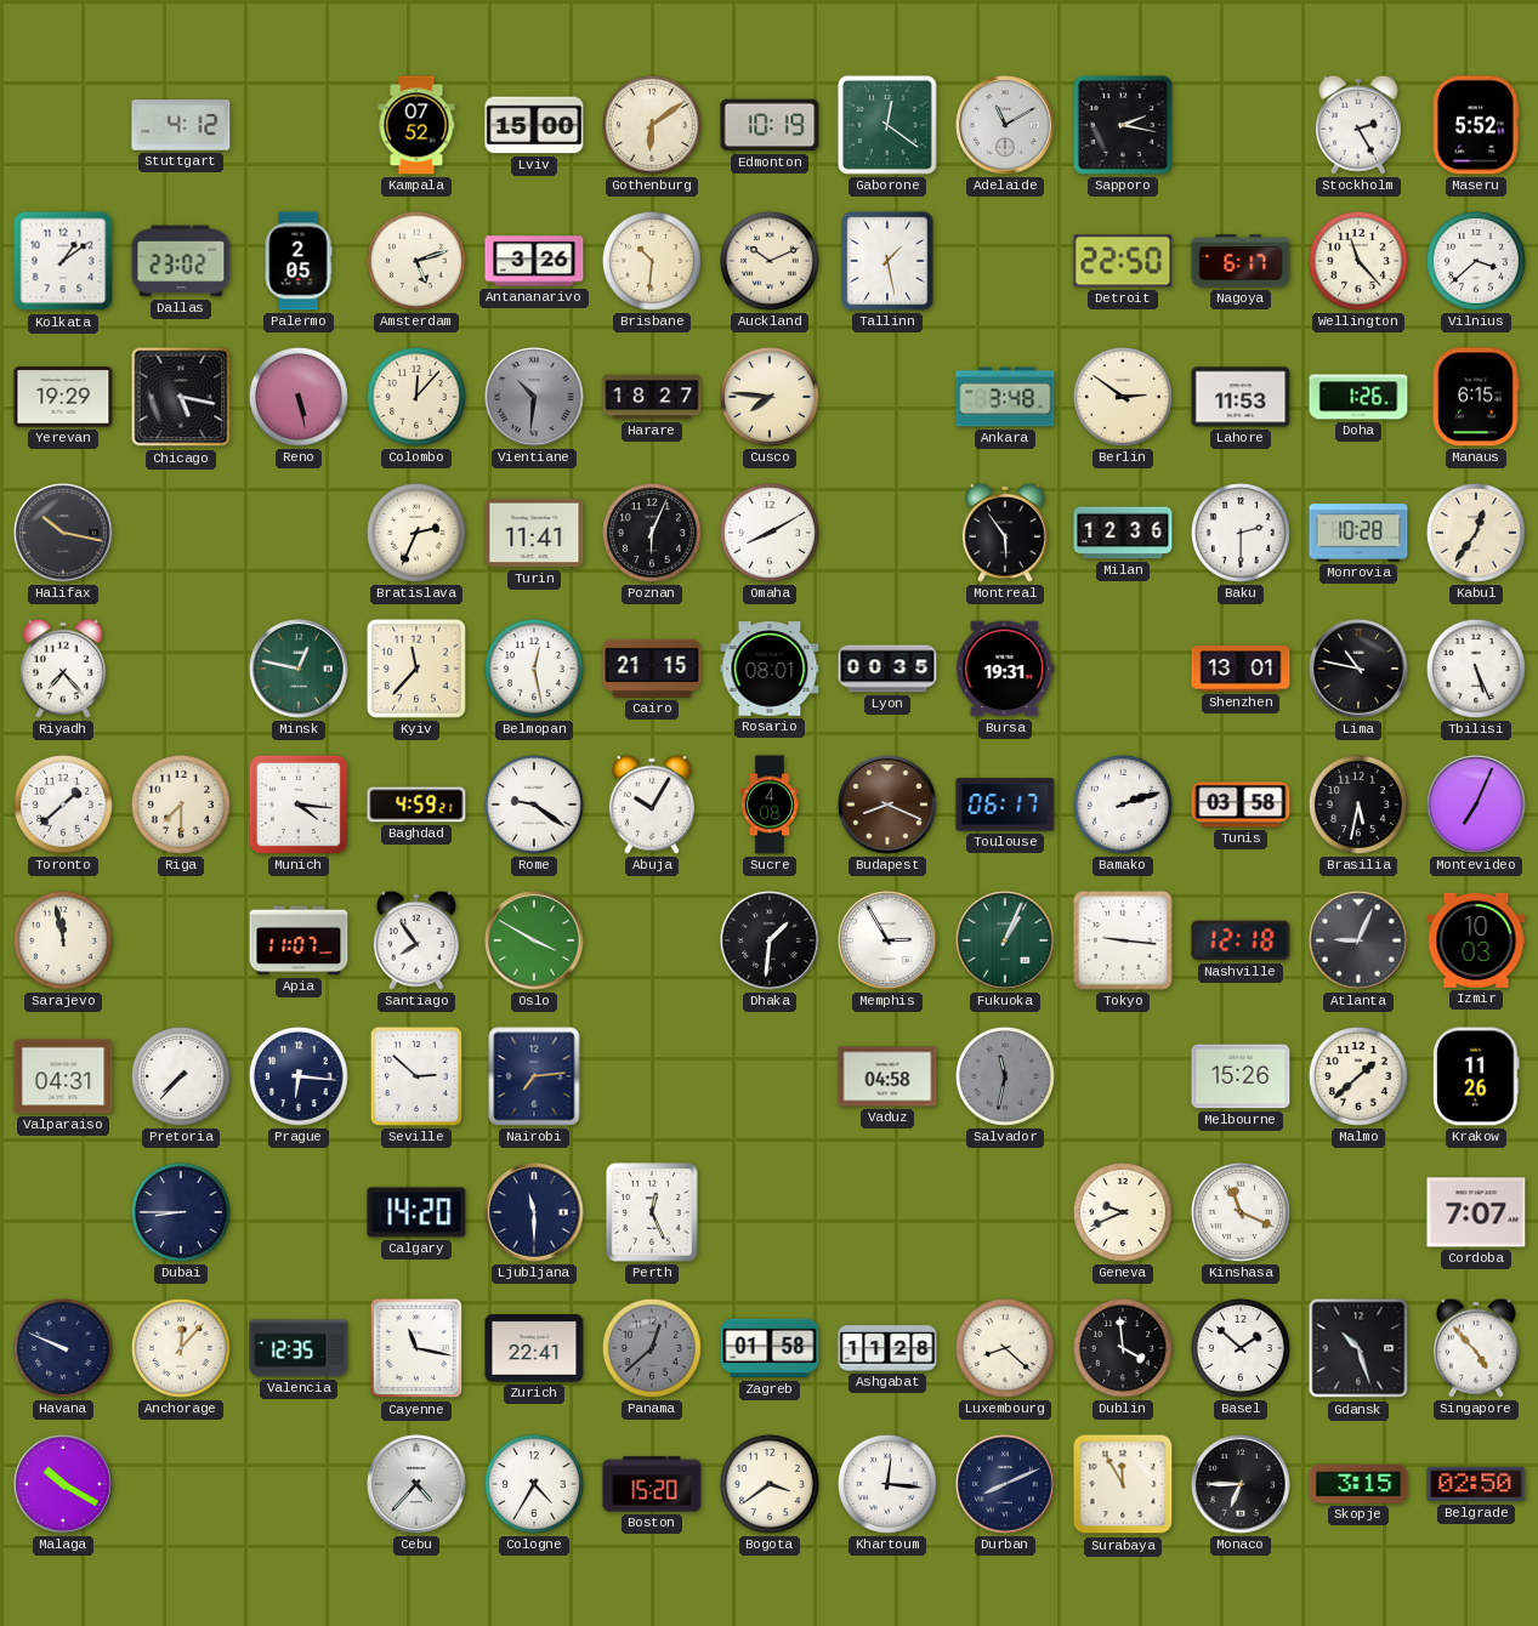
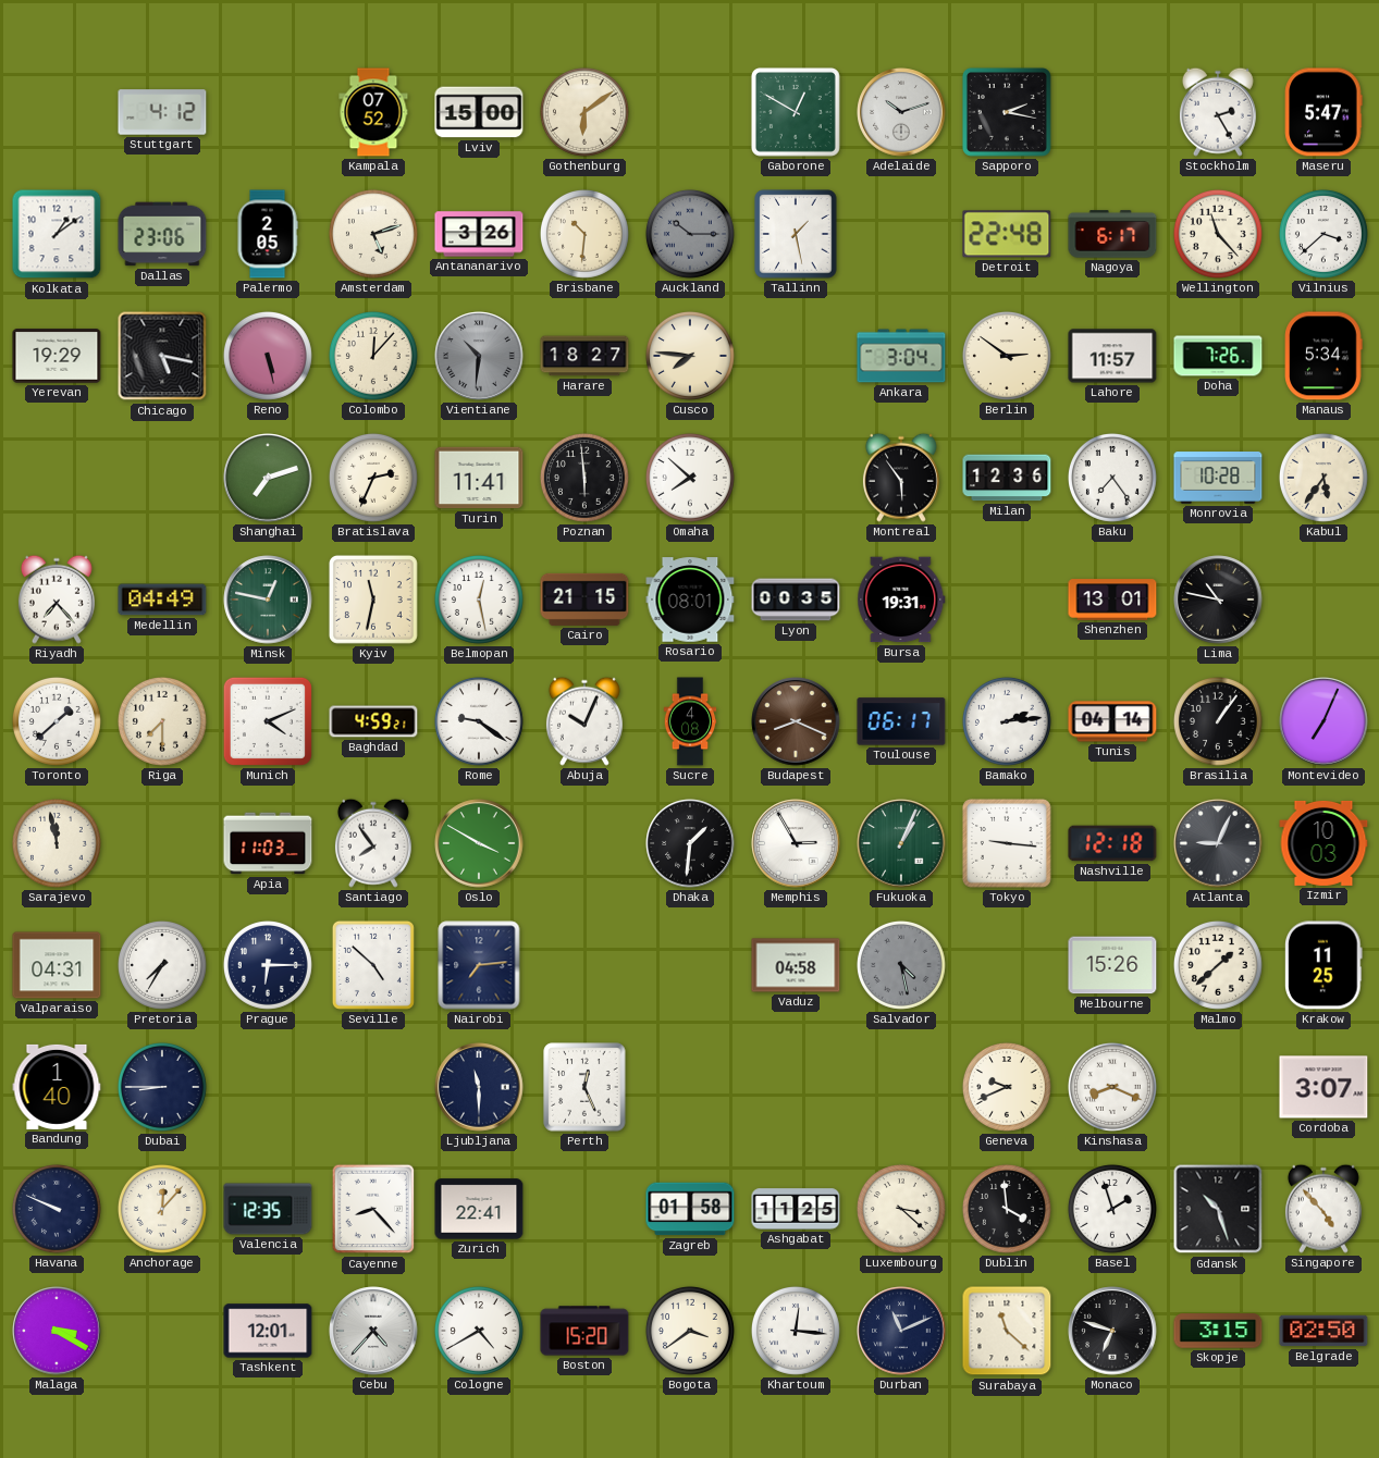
Edmonton: 10:19 -> none (770, 125)
Gaborone: 12:21 -> 12:50 (796, 112)
Adelaide: 11:10 -> 10:12 (901, 112)
Maseru: 5:52 -> 5:47 (1323, 112)
Dallas: 23:02 -> 23:06 (162, 234)
Auckland: 10:11 -> 10:15 (690, 234)
Auckland dial: cream -> grey (690, 234)
Detroit: 22:50 -> 22:48 (1007, 234)
Ankara: 3:48 -> 3:04 (901, 356)
Lahore: 11:53 -> 11:57 (1112, 356)
Doha: 1:26 -> 7:26 (1218, 356)
Manaus: 6:15 -> 5:34 (1323, 356)
Halifax: 10:17 -> none (63, 533)
Shanghai: none -> 7:12 (268, 478)
Poznan: 6:04 -> 5:59 (584, 478)
Omaha: 8:10 -> 7:52 (690, 478)
Baku: 2:30 -> 7:24 (1112, 478)
Kabul: 12:36 -> 5:36 (1323, 478)
Medellin: none -> 04:49 (162, 600)
Kyiv: 11:37 -> 11:32 (373, 600)
Tbilisi: 5:26 -> none (1476, 669)
Munich: 4:16 -> 4:11 (268, 721)
Abuja: 10:05 -> 10:04 (584, 721)
Bamako: 2:12 -> 2:14 (1007, 721)
Tunis: 03:58 -> 04:14 (1112, 721)
Brasilia: 5:32 -> 1:06 (1218, 721)
Apia: 11:07 -> 11:03 (268, 843)
Pretoria: 7:37 -> 7:35 (162, 965)
Prague: 6:16 -> 6:15 (268, 965)
Seville: 2:52 -> 4:52 (373, 965)
Salvador: 11:32 -> 4:28 (901, 965)
Krakow: 11:26 -> 11:25 (1325, 965)
Bandung: none -> 1:40 (57, 1087)
Calgary: 14:20 -> none (416, 1212)
Kinshasa: 11:19 -> 8:19 (1112, 1087)
Cordoba: 7:07 -> 3:07 (1323, 1087)
Cayenne: 11:17 -> 8:23 (373, 1209)
Panama: 12:38 -> none (652, 1348)
Ashgabat: 11:28 -> 11:25 (796, 1209)
Luxembourg: 8:22 -> 3:22 (901, 1209)
Basel: 1:52 -> 1:57 (1112, 1209)
Malaga: 10:20 -> 3:20 (57, 1331)
Tashkent: none -> 12:01 (268, 1331)
Cologne: 4:35 -> 4:40 (479, 1331)
Durban: 8:11 -> 11:11 (901, 1331)
Surabaya: 11:55 -> 11:22 (1007, 1331)
Monaco: 6:45 -> 6:48 (1112, 1331)
